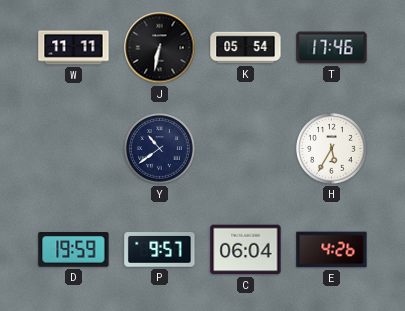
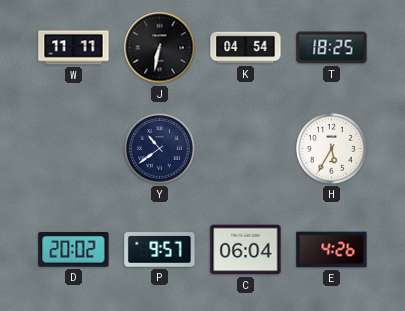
K: 05:54 -> 04:54 (246, 48)
T: 17:46 -> 18:25 (332, 48)
D: 19:59 -> 20:02 (74, 250)
